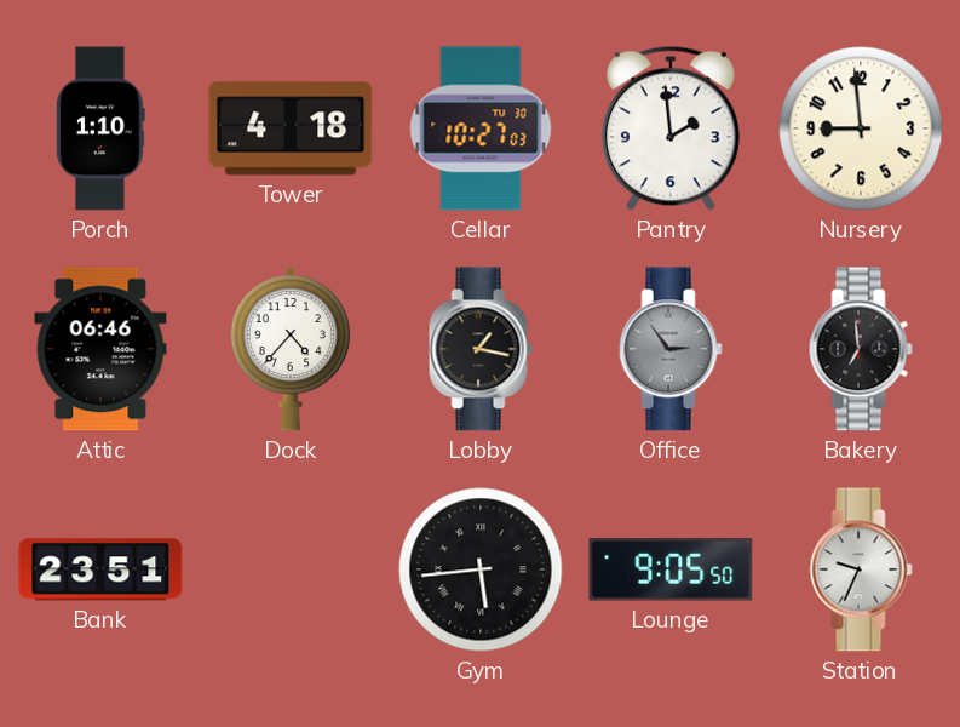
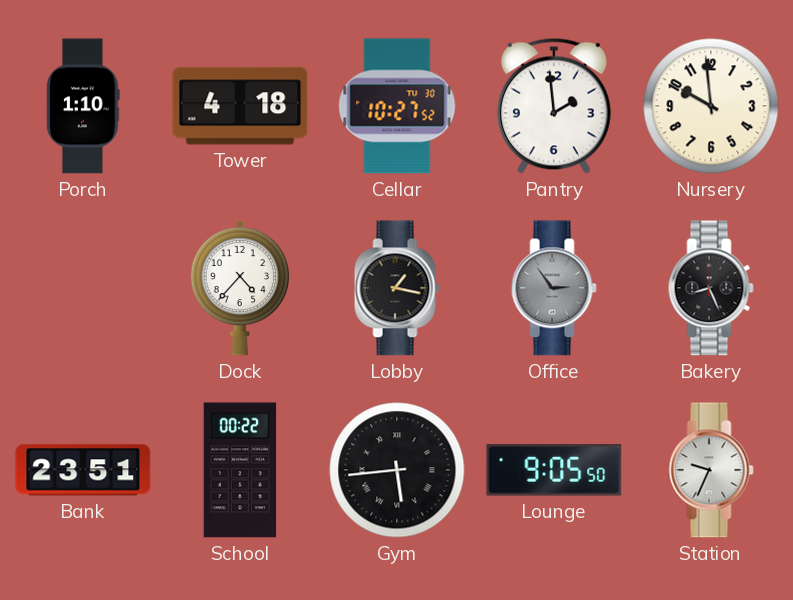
Cellar: 10:27:03 -> 10:27:52 (397, 106)
Nursery: 8:59 -> 9:59 (711, 106)
Attic: 06:46 -> none (100, 349)
Bakery: 6:59 -> 8:26 (711, 288)
School: none -> 00:22 (240, 470)
